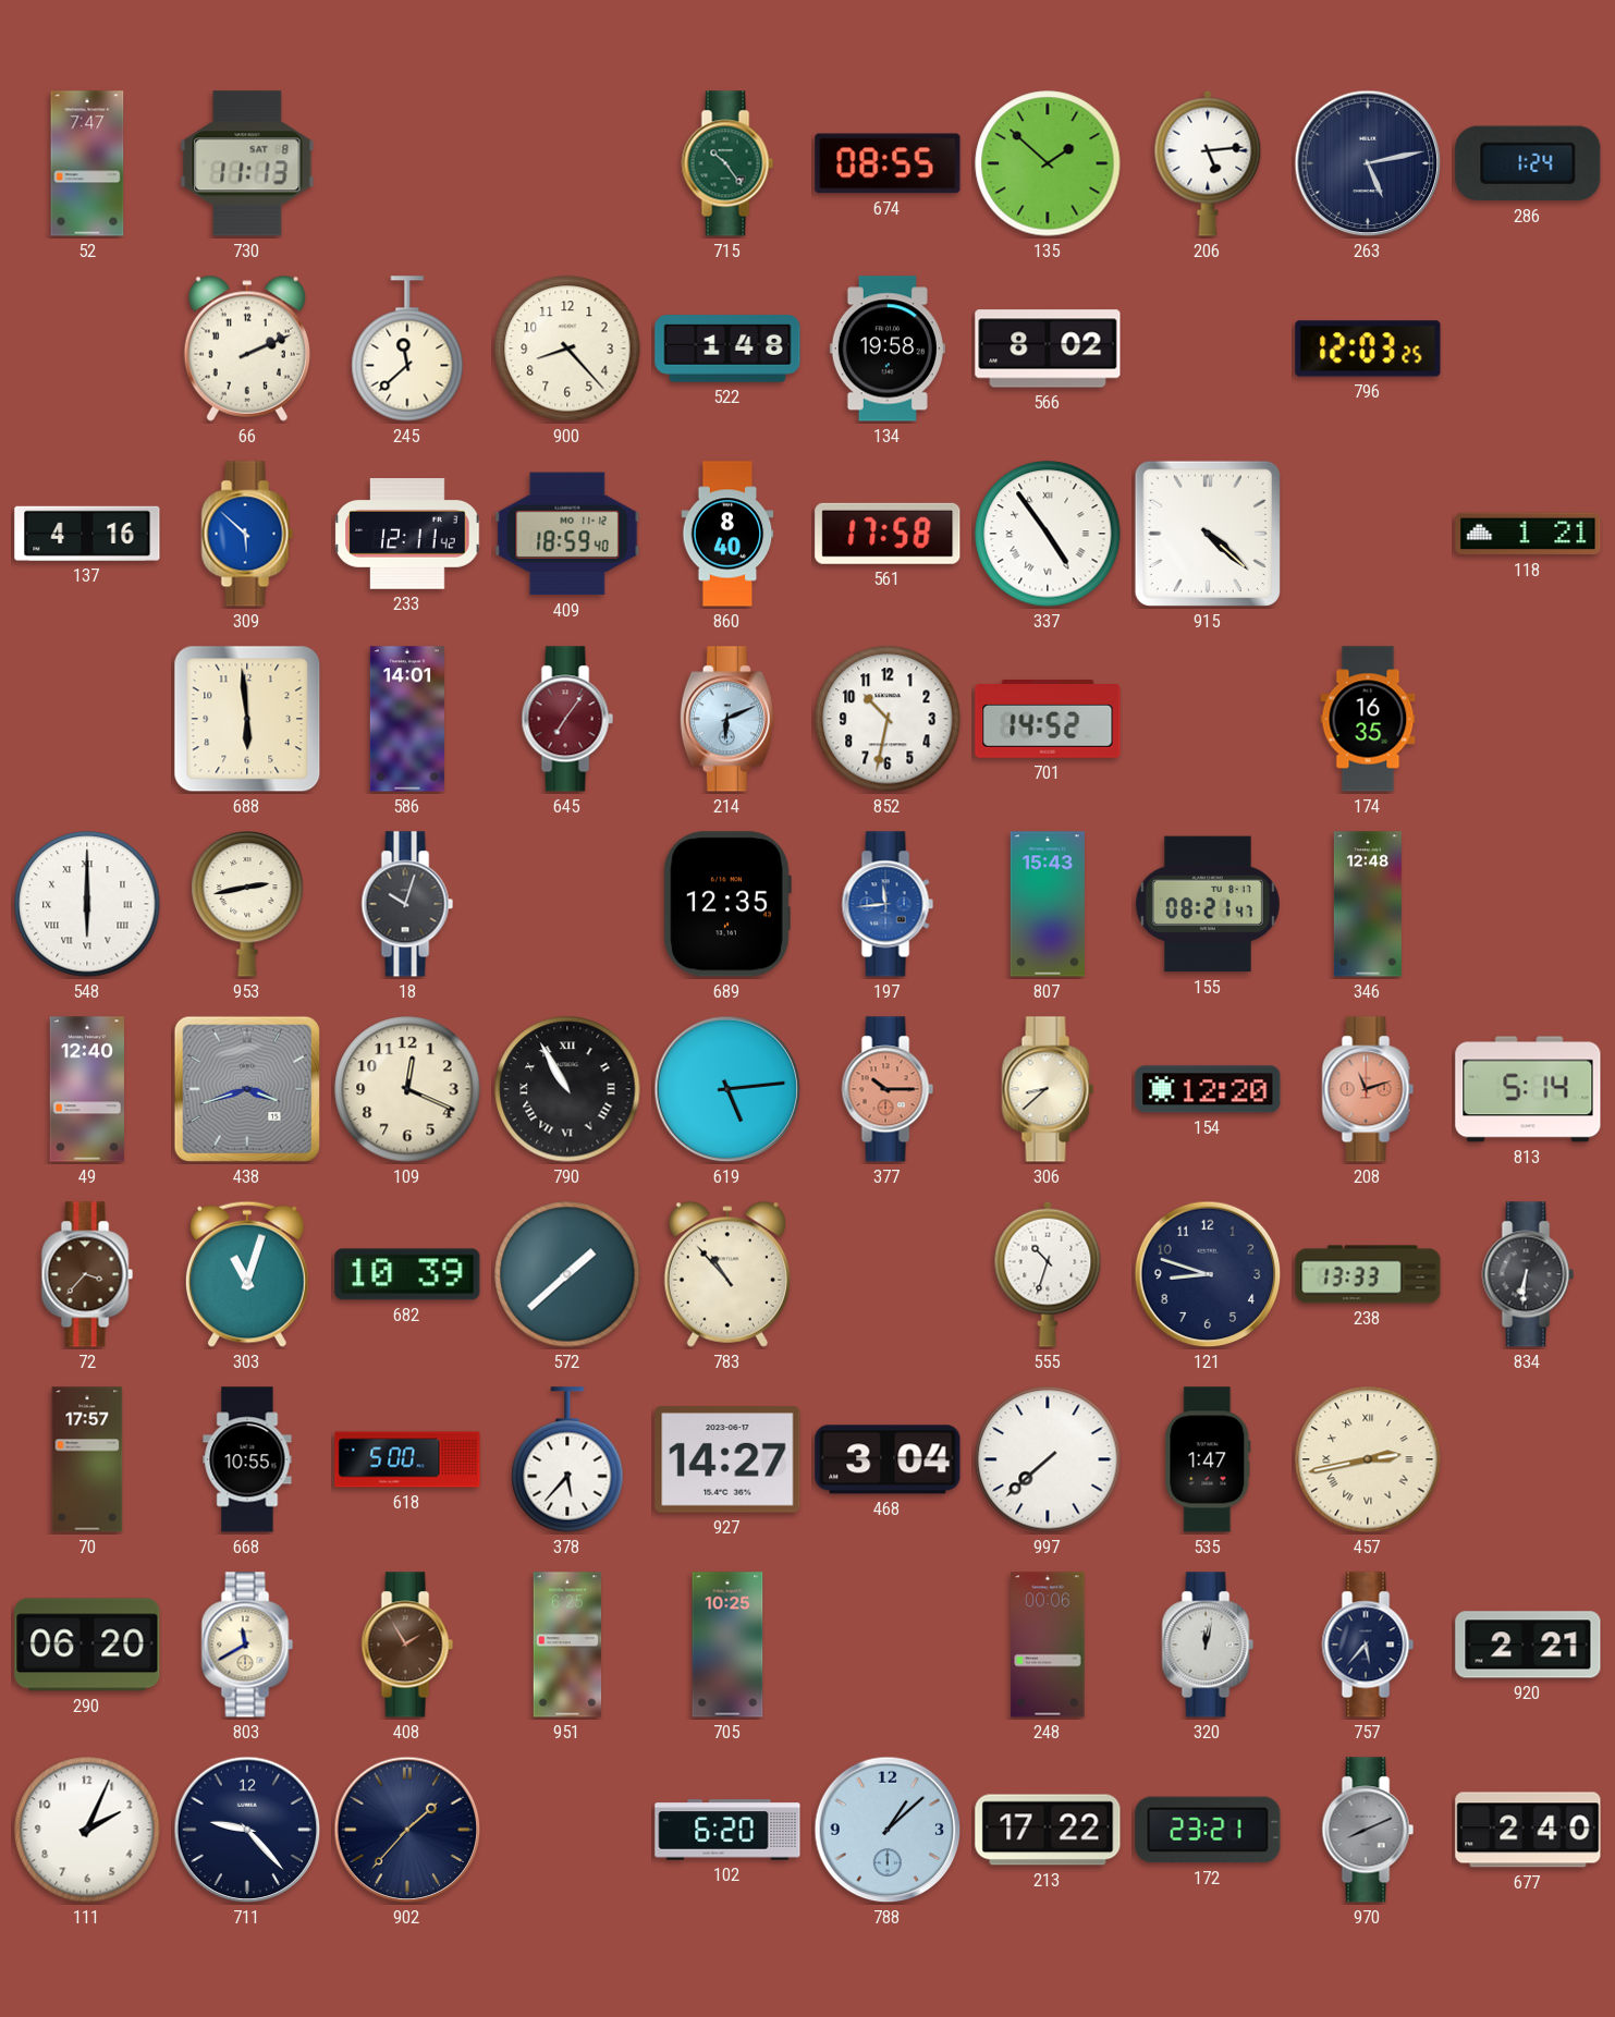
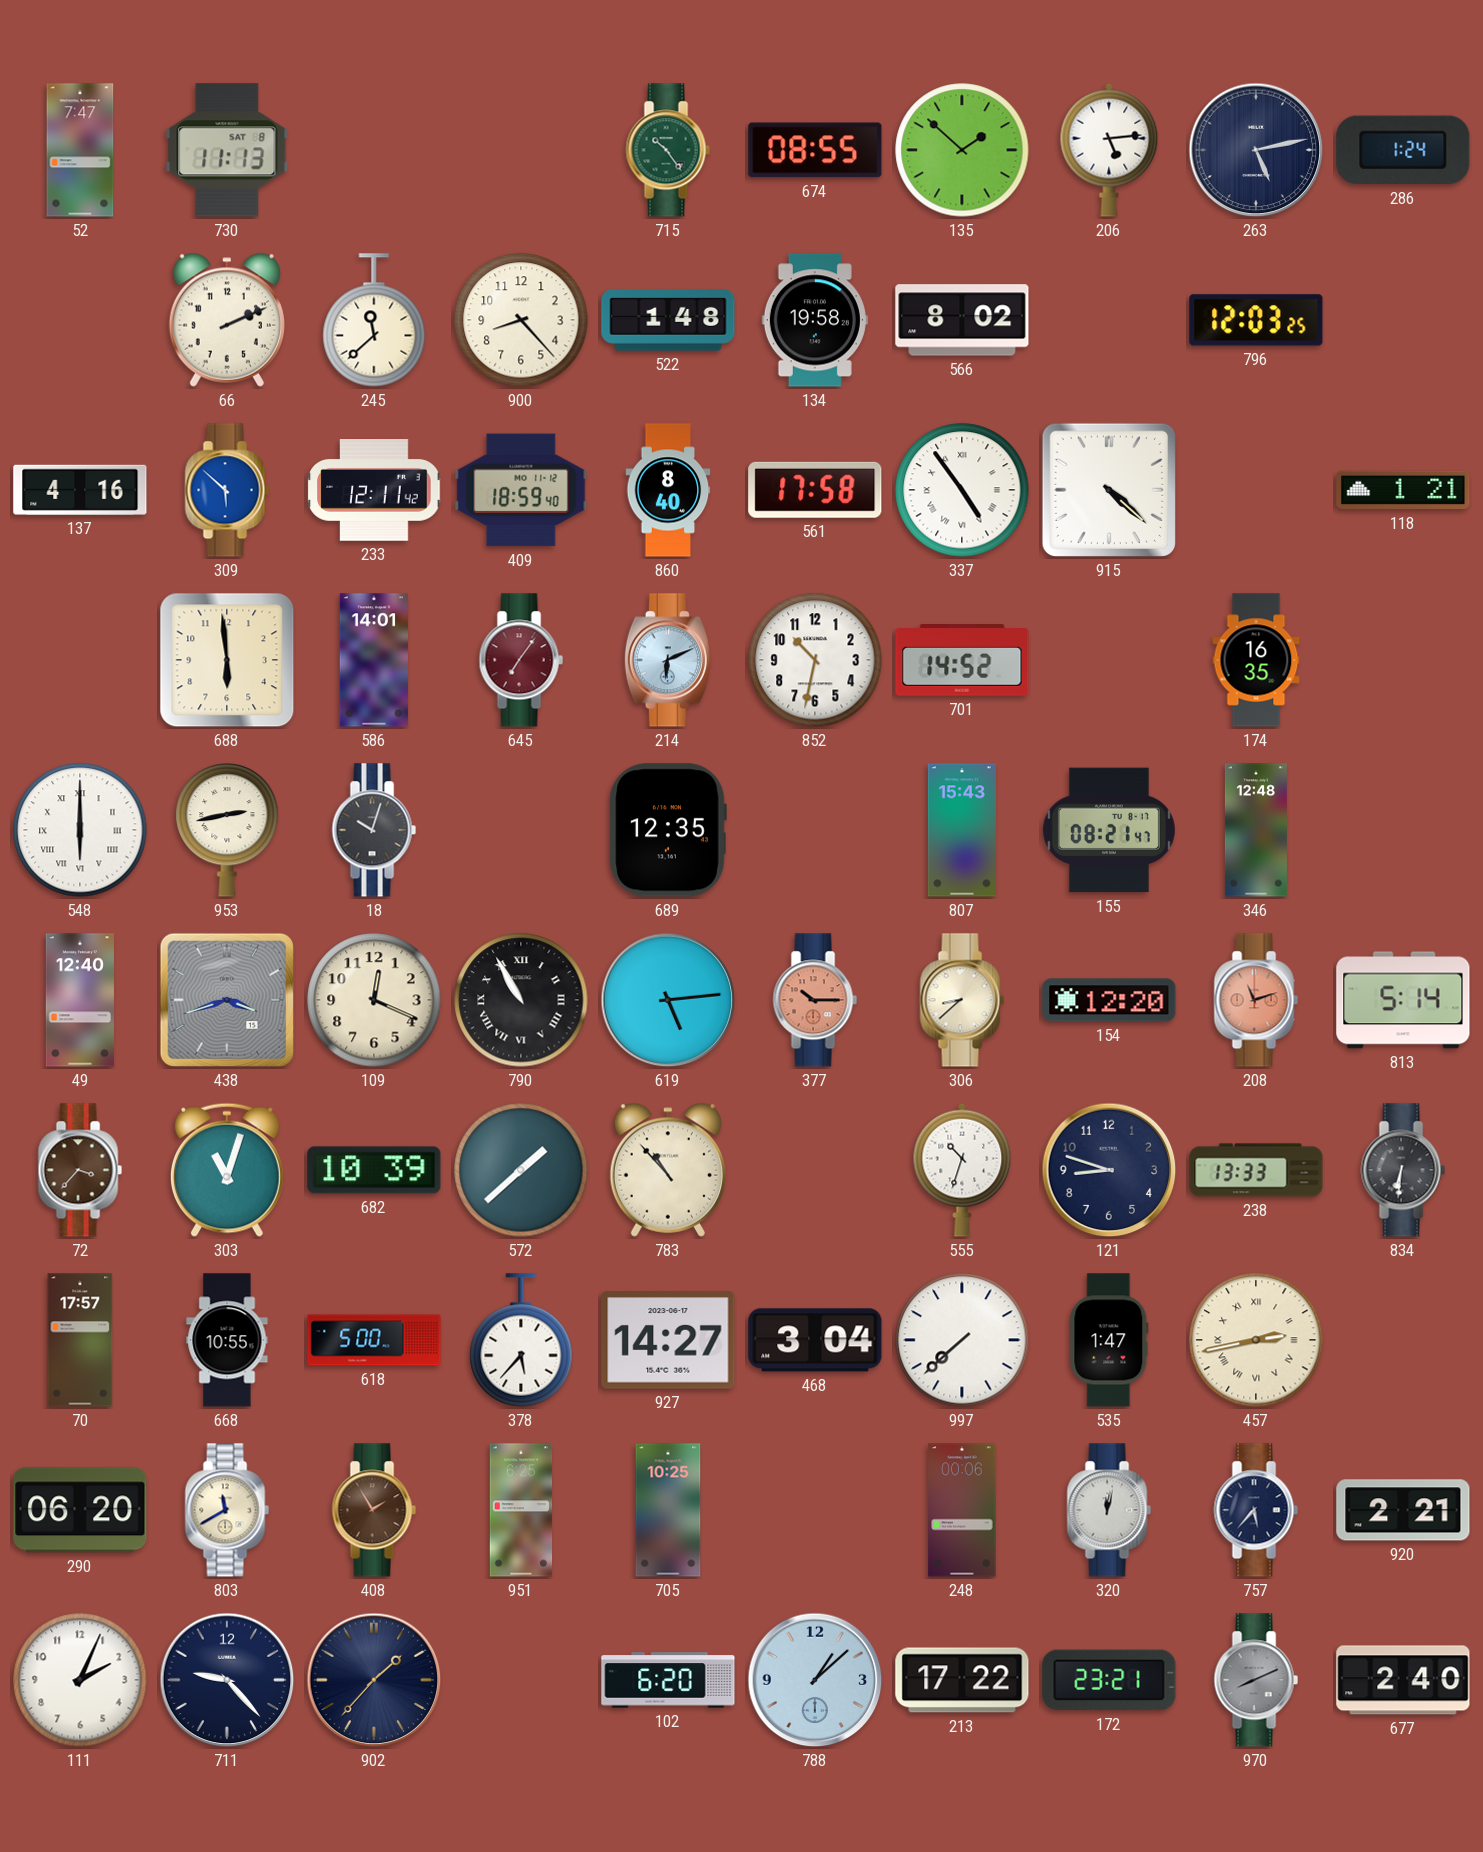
197: 11:44 -> none (888, 904)
